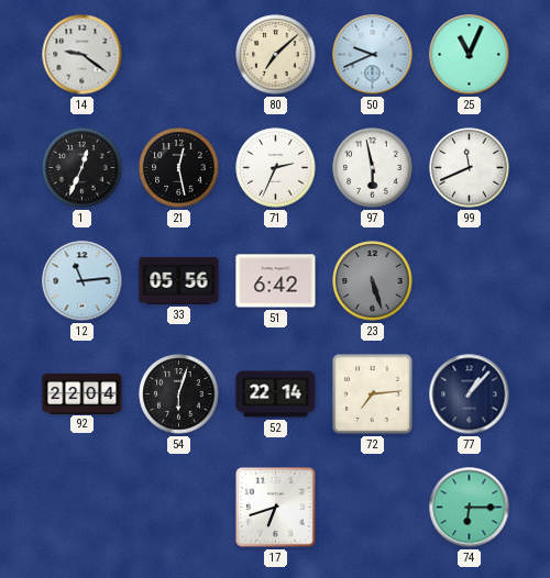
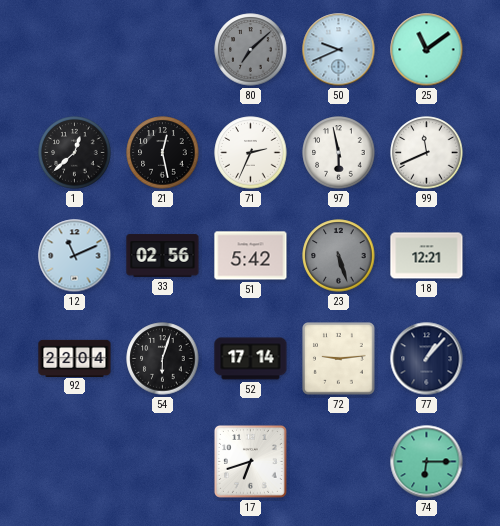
14: 9:21 -> none (82, 55)
80 dial: cream -> grey (251, 50)
25: 11:04 -> 11:09 (427, 50)
1: 12:34 -> 12:38 (75, 153)
12: 11:14 -> 11:11 (75, 256)
33: 05:56 -> 02:56 (163, 256)
51: 6:42 -> 5:42 (251, 256)
18: none -> 12:21 (427, 256)
52: 22:14 -> 17:14 (251, 359)
72: 7:14 -> 9:14 (339, 359)
